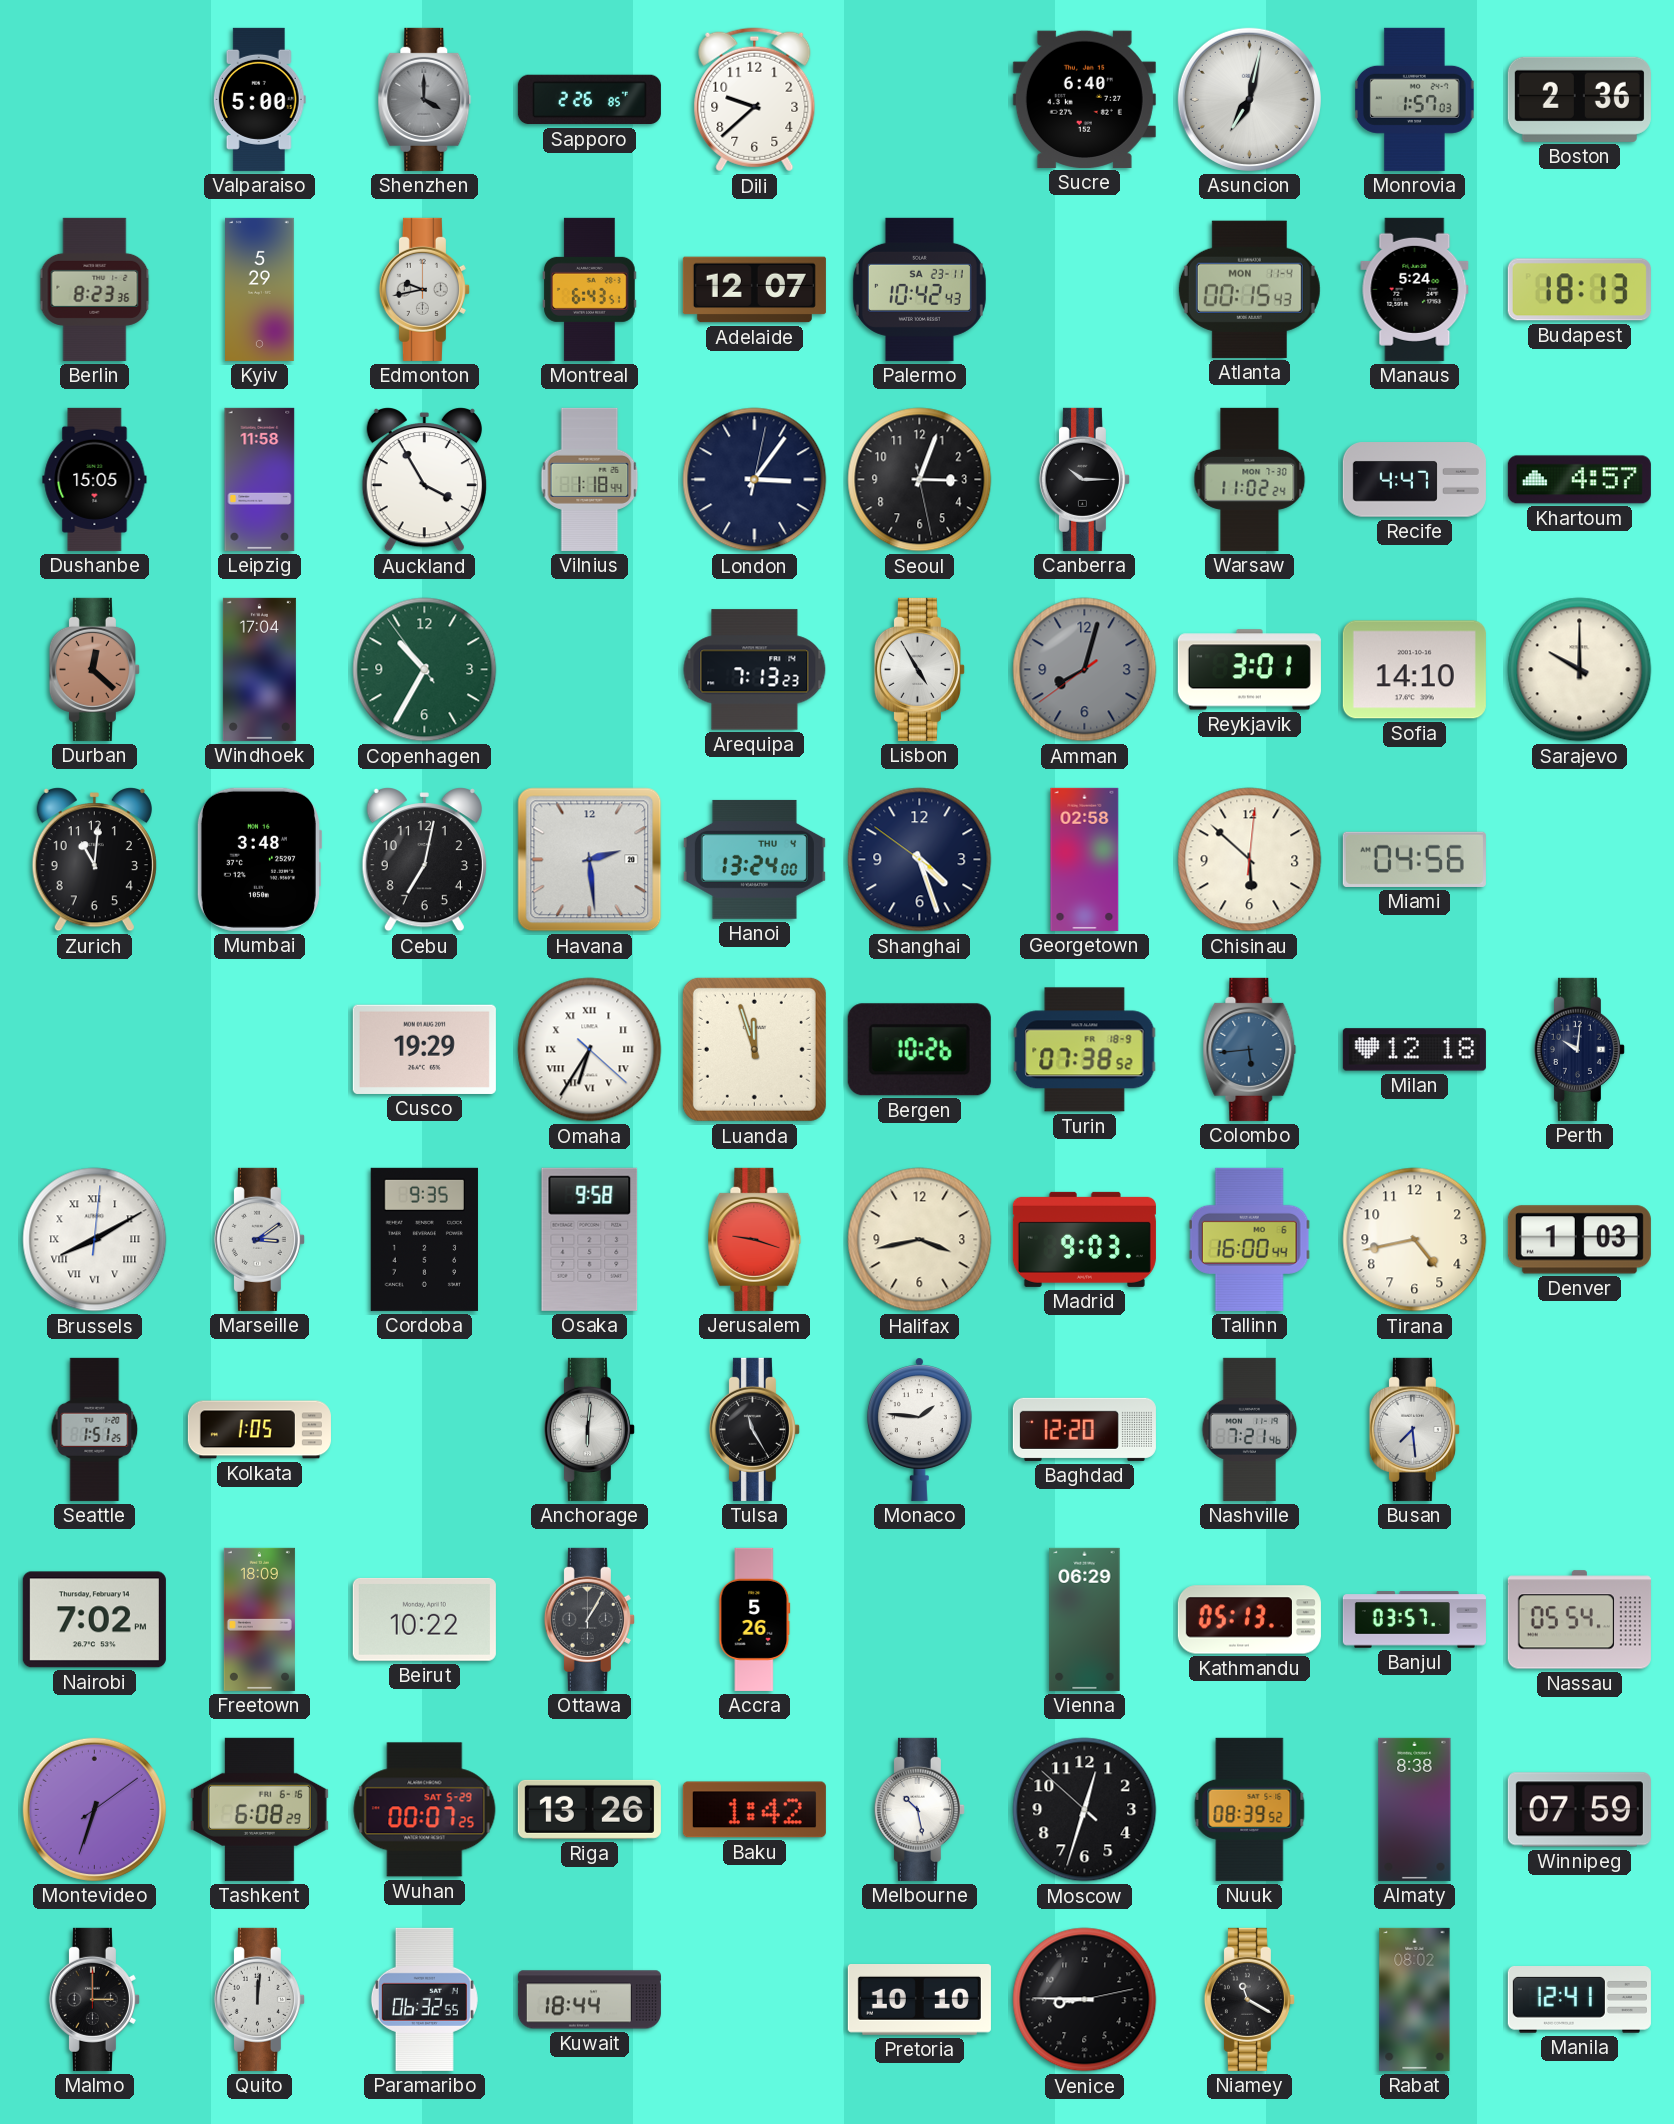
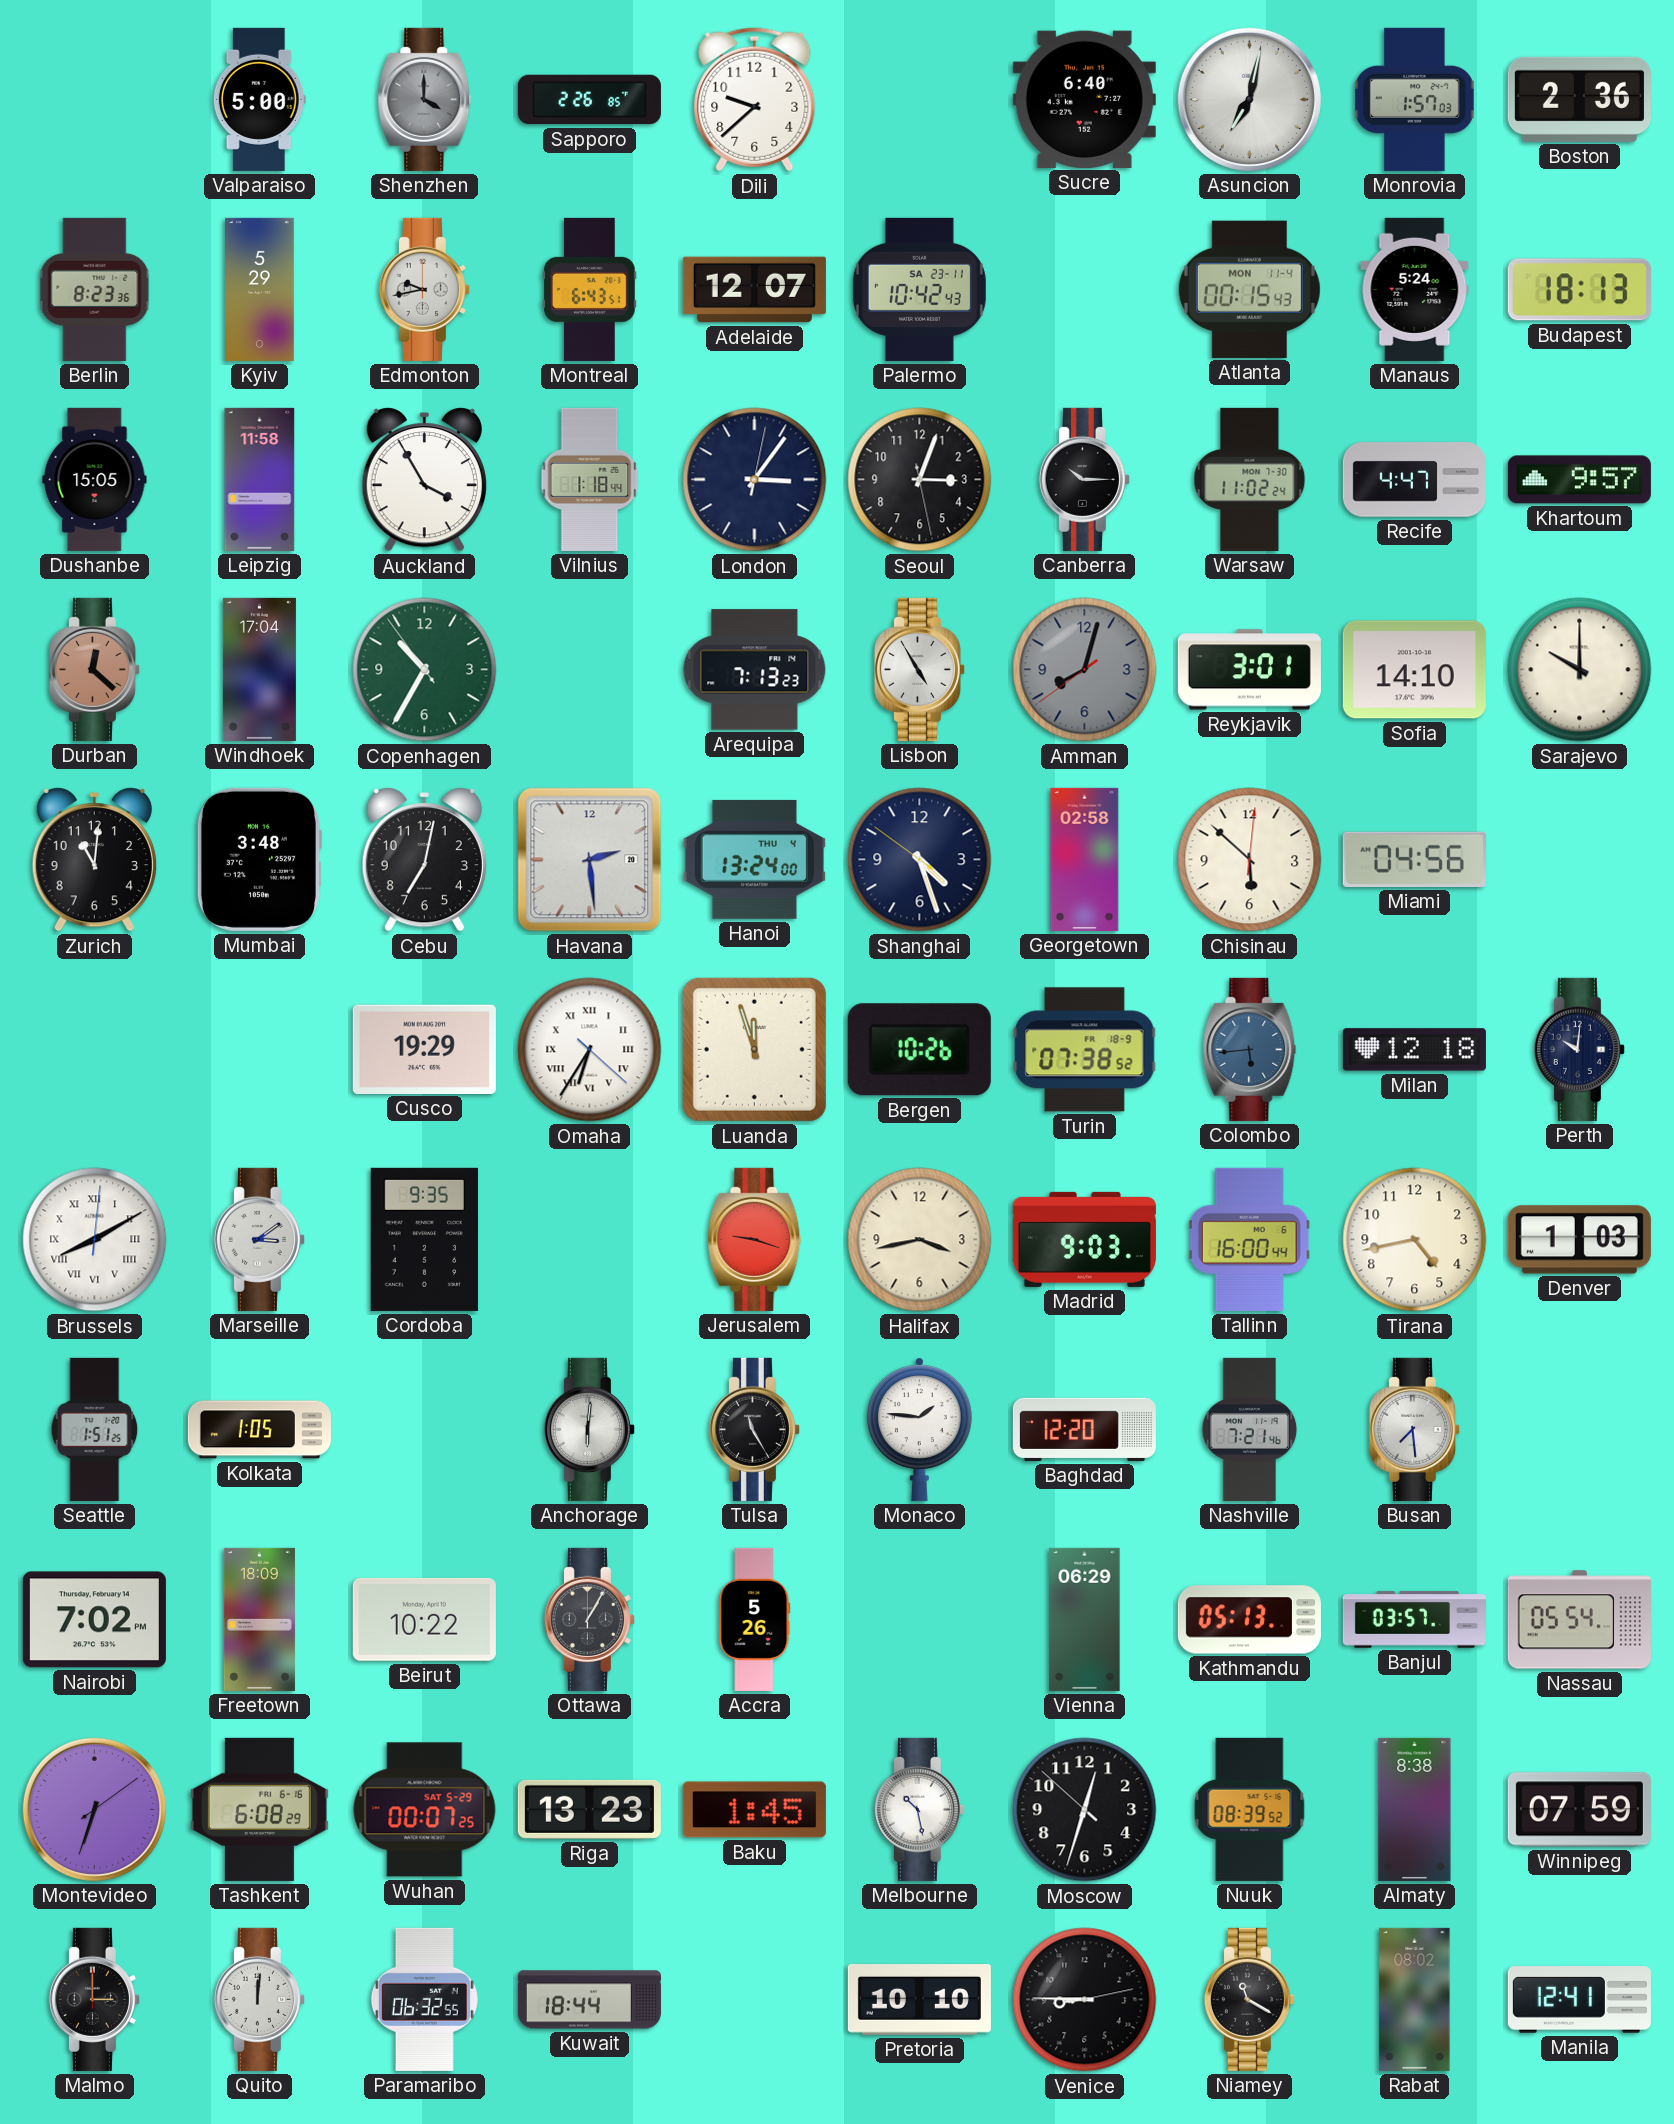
Khartoum: 4:57 -> 9:57 (1579, 480)
Osaka: 9:58 -> none (590, 1239)
Riga: 13:26 -> 13:23 (589, 1809)
Baku: 1:42 -> 1:45 (754, 1810)
